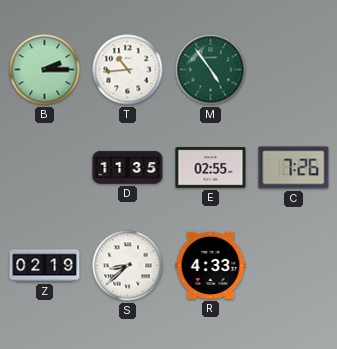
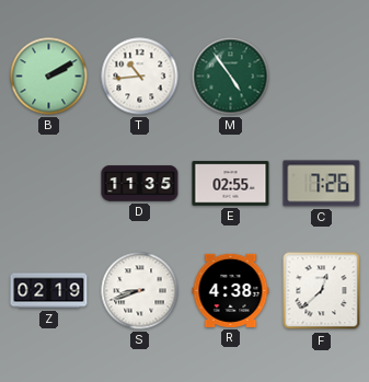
B: 2:15 -> 2:10 (49, 77)
S: 8:38 -> 8:42 (140, 291)
R: 4:33 -> 4:38 (231, 290)
F: none -> 12:38 (322, 291)
